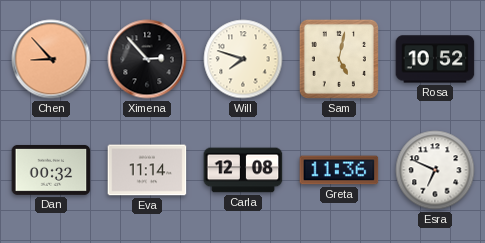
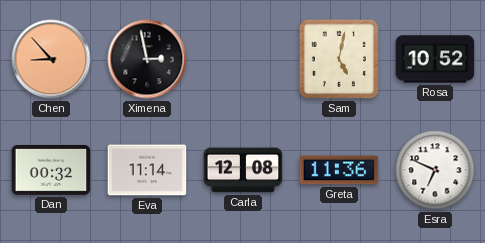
Ximena: 2:53 -> 2:58 (147, 59)
Will: 7:48 -> none (243, 59)
